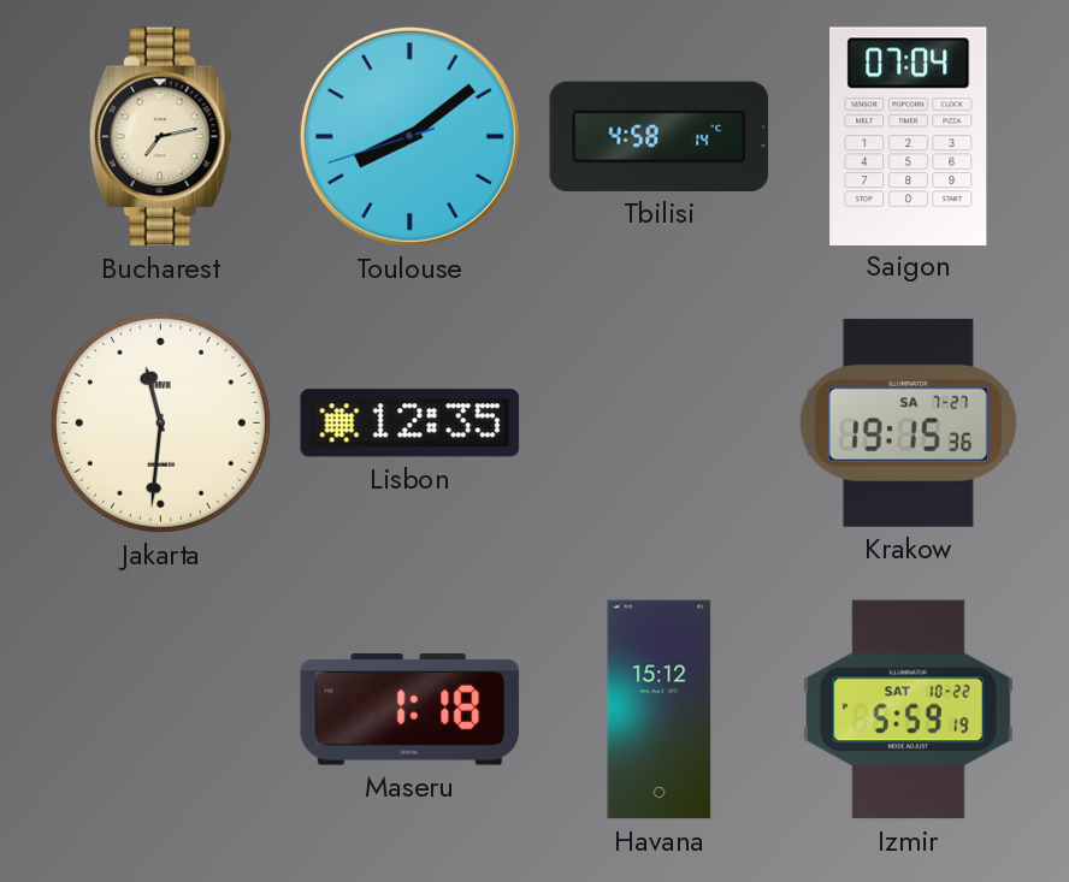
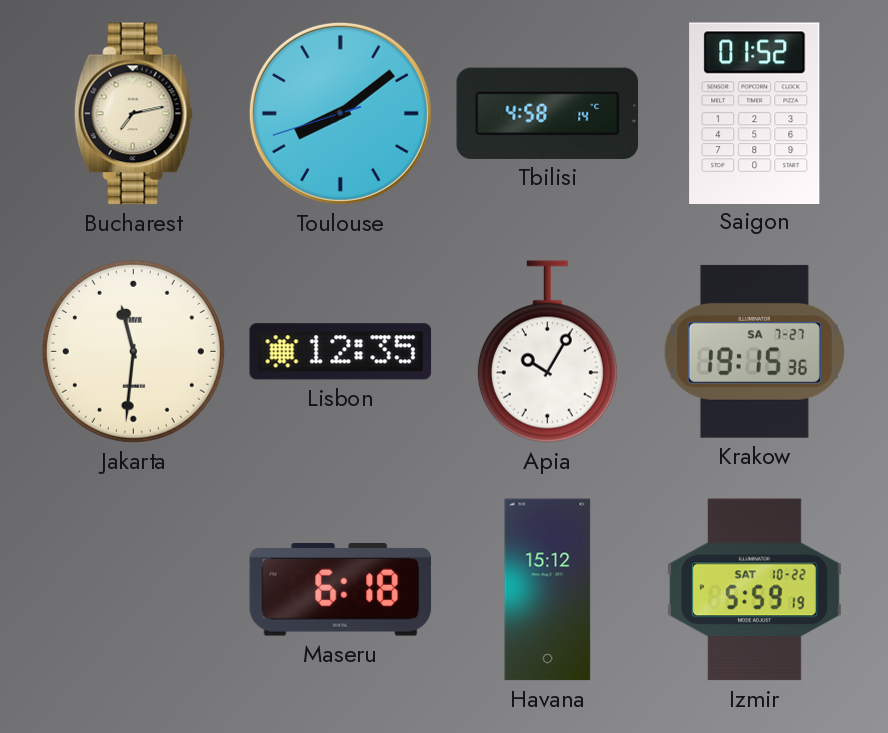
Saigon: 07:04 -> 01:52 (755, 113)
Apia: none -> 10:05 (547, 352)
Maseru: 1:18 -> 6:18 (341, 590)
